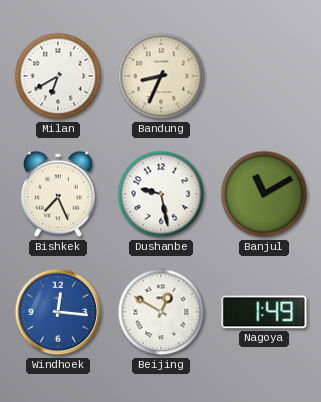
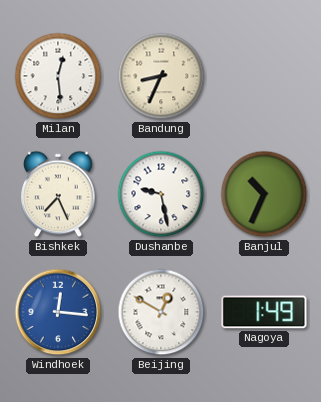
Milan: 6:40 -> 12:29 (58, 76)
Banjul: 11:10 -> 10:34 (264, 194)
